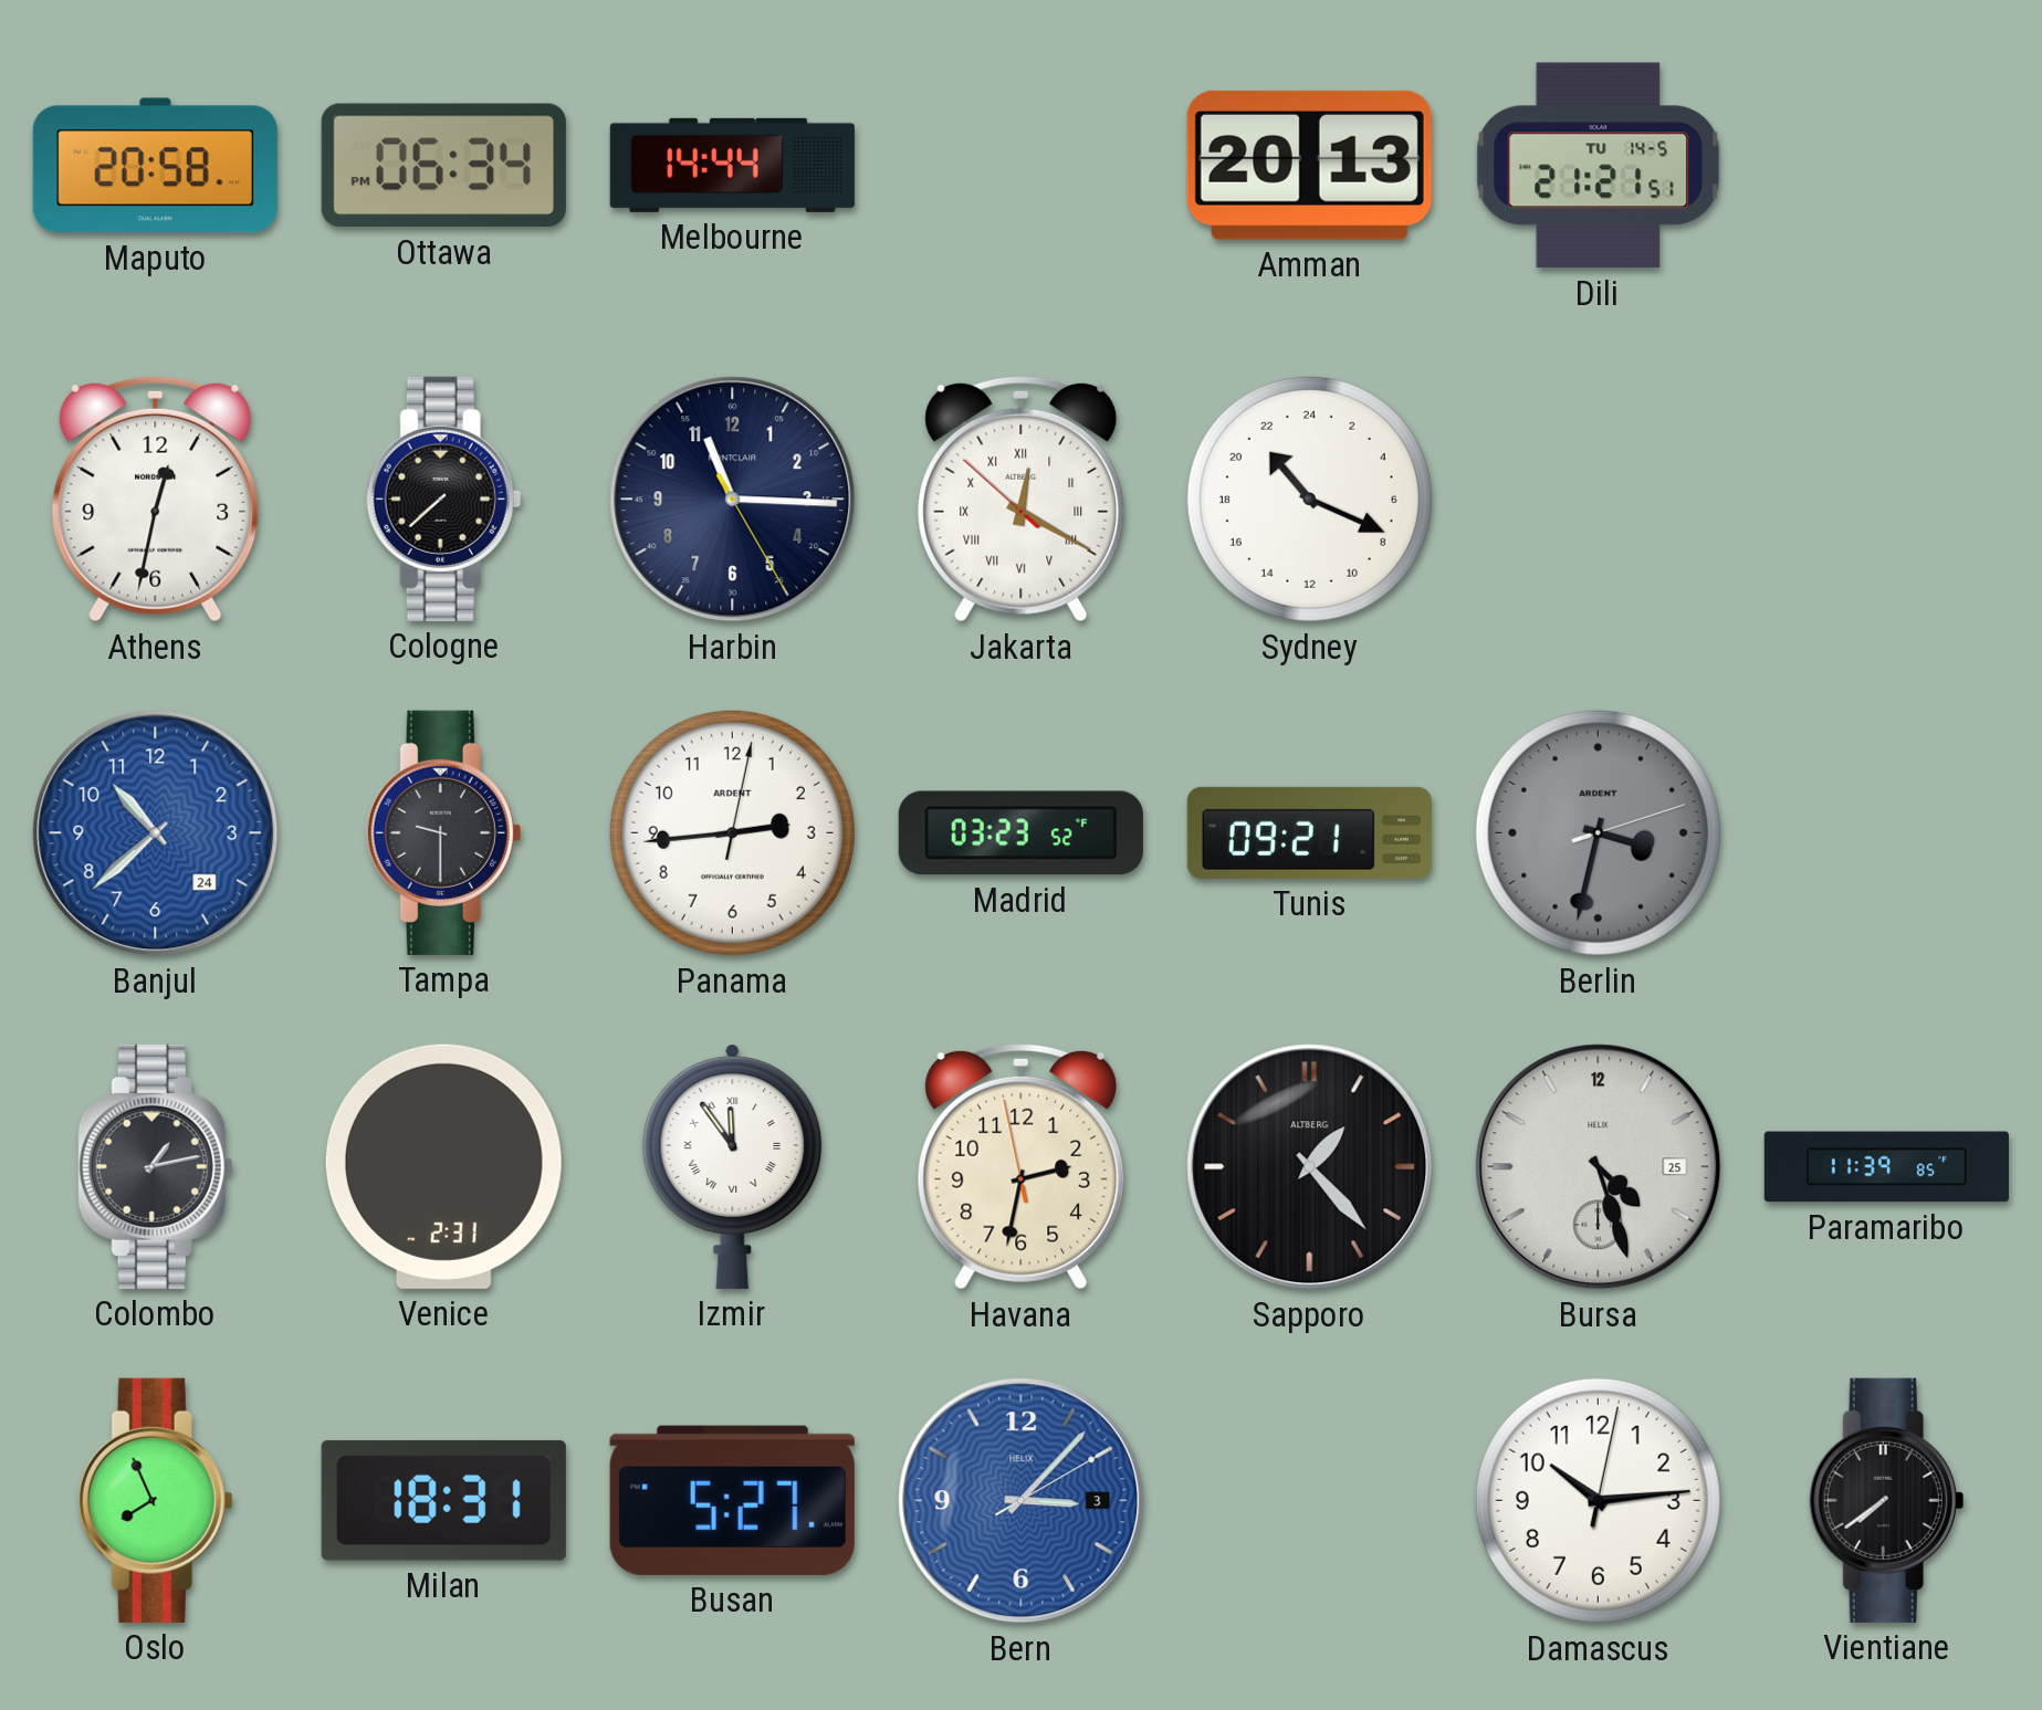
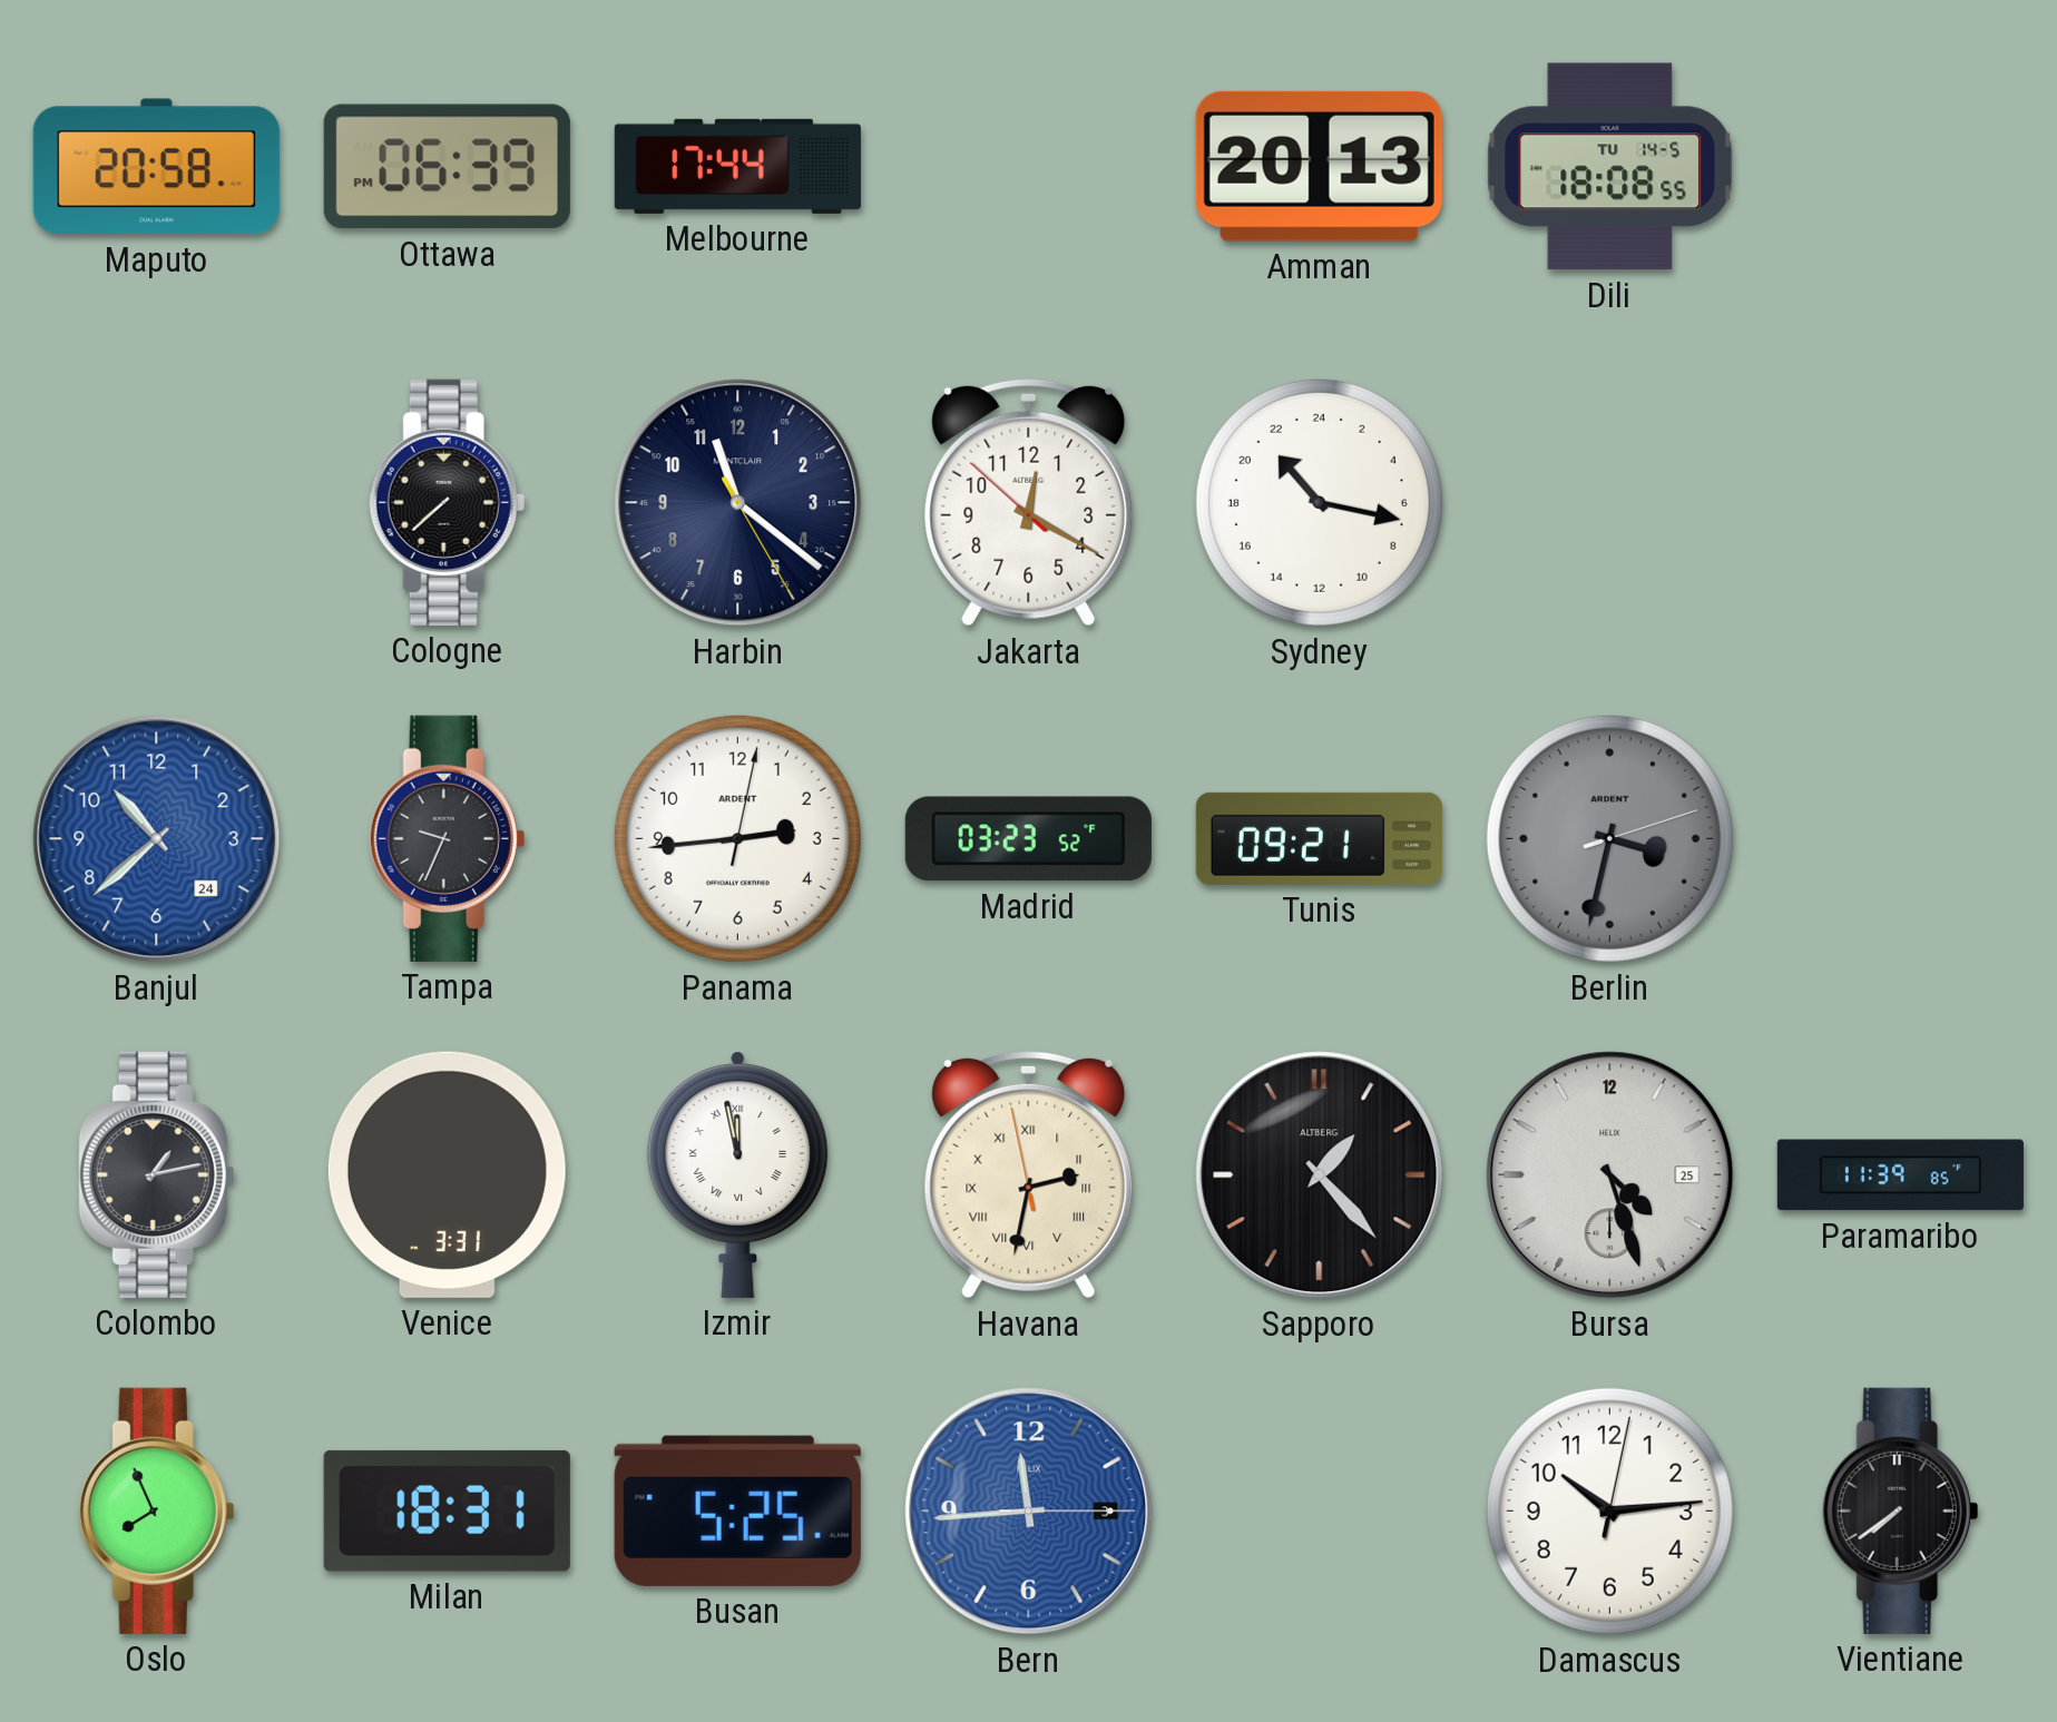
Ottawa: 06:34 -> 06:39 (447, 167)
Melbourne: 14:44 -> 17:44 (737, 166)
Dili: 21:21 -> 18:08 (1610, 167)
Athens: 12:32 -> none (156, 499)
Harbin: 11:15 -> 11:21 (738, 503)
Jakarta numerals: Roman -> Arabic (1029, 502)
Sydney: 21:19 -> 21:17 (1319, 502)
Tampa: 9:30 -> 9:34 (448, 838)
Venice: 2:31 -> 3:31 (447, 1174)
Izmir: 11:54 -> 11:58 (738, 1174)
Havana numerals: Arabic -> Roman (1029, 1174)
Busan: 5:27 -> 5:25 (737, 1511)
Bern: 3:07 -> 11:44 (1029, 1512)
